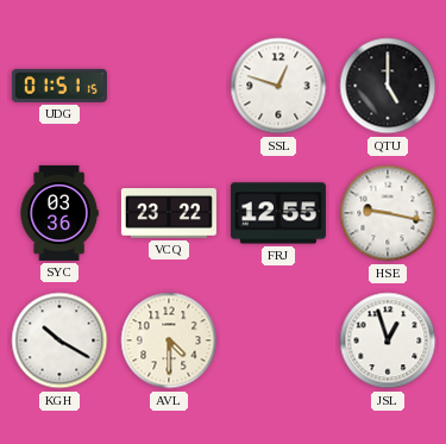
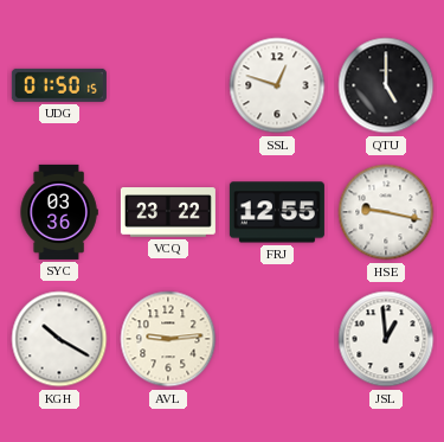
UDG: 01:51 -> 01:50 (59, 85)
AVL: 4:30 -> 9:14 (168, 339)
JSL: 12:57 -> 12:59 (386, 339)
